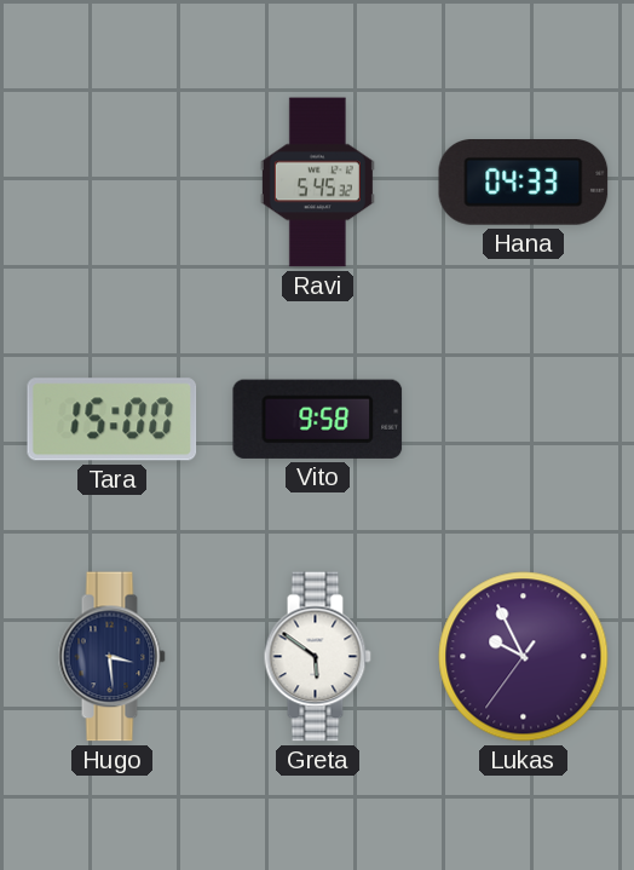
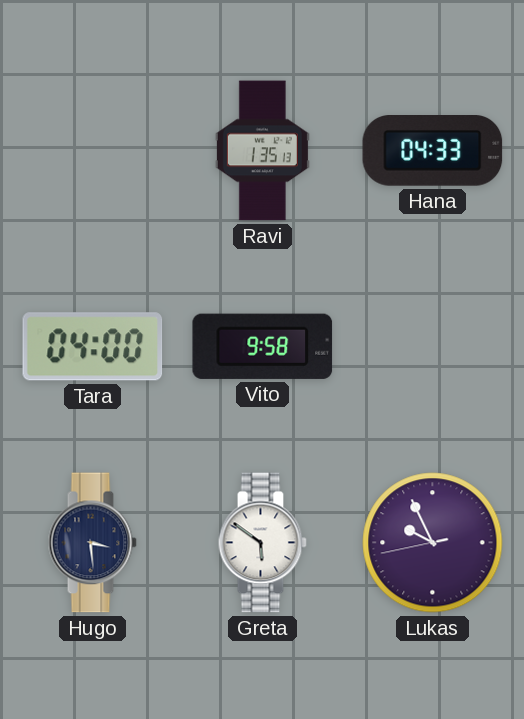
Ravi: 5:45 -> 1:35 (262, 151)
Tara: 15:00 -> 04:00 (93, 347)
Lukas: 9:55:36 -> 9:55:43 (433, 543)
